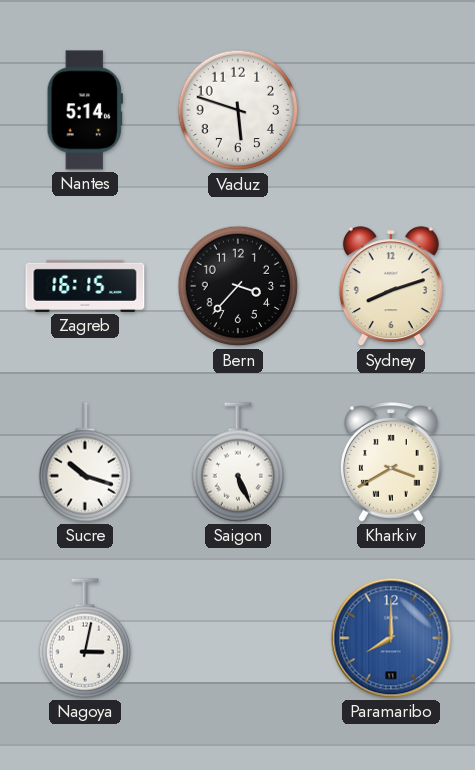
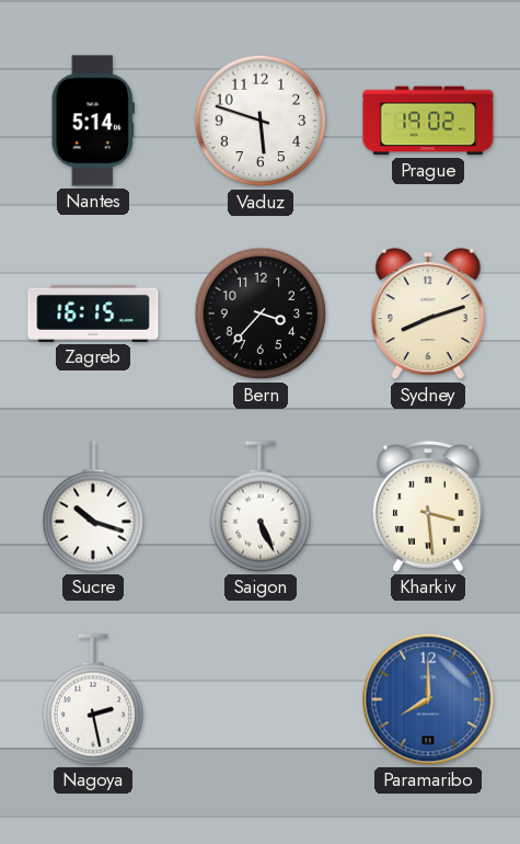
Prague: none -> 19:02 (428, 121)
Kharkiv: 3:40 -> 3:29 (429, 506)
Nagoya: 3:02 -> 2:28 (92, 699)
